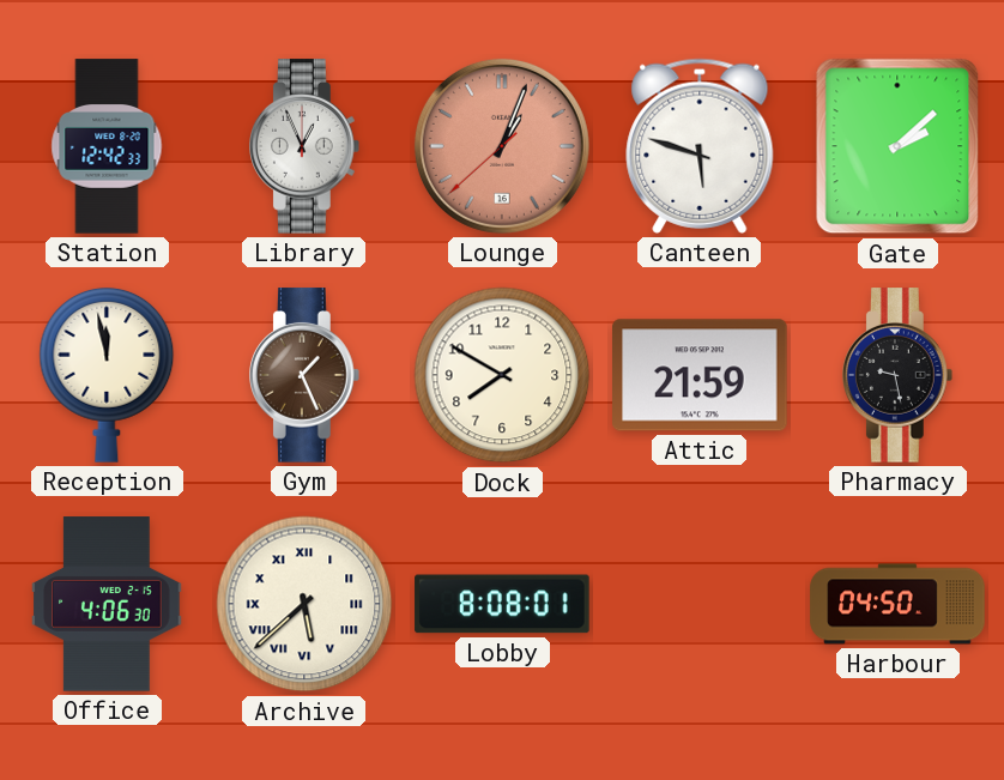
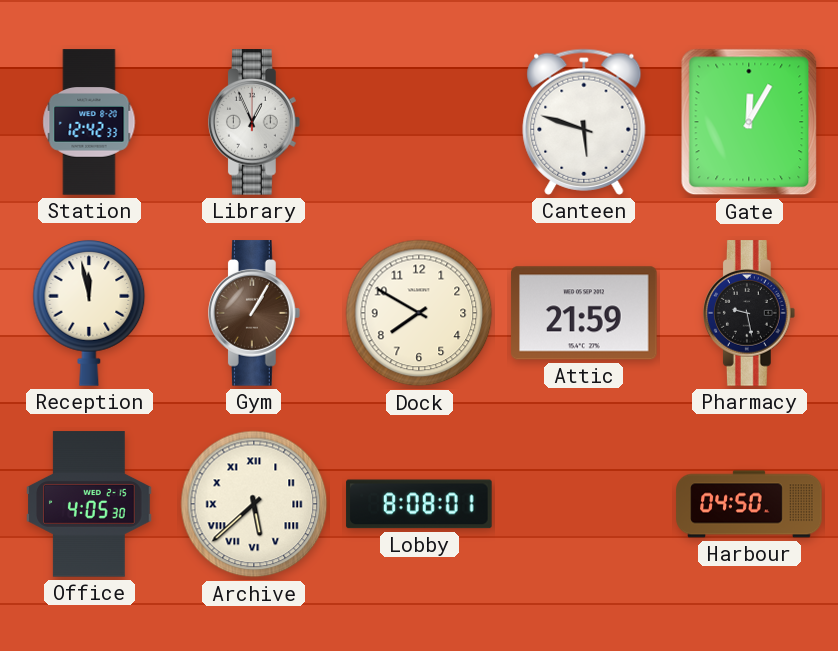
Lounge: 1:03 -> none (502, 146)
Gate: 2:08 -> 12:05 (749, 122)
Gym: 1:26 -> 1:05 (255, 313)
Office: 4:06 -> 4:05 (89, 504)
